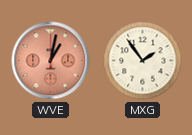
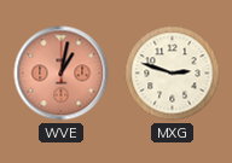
MXG: 1:54 -> 2:48 (173, 74)
